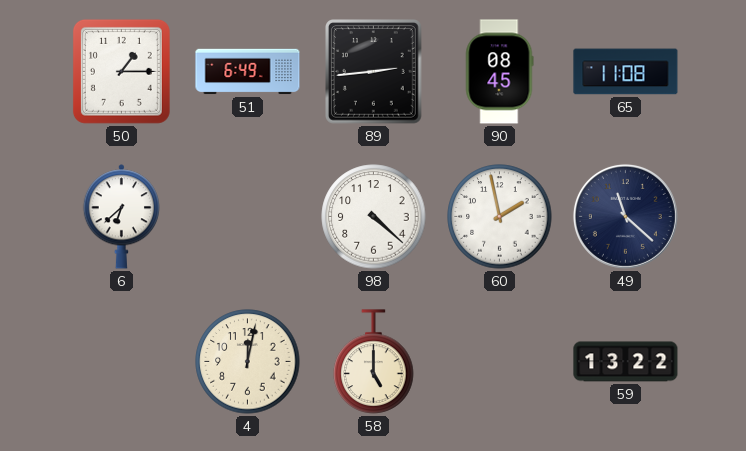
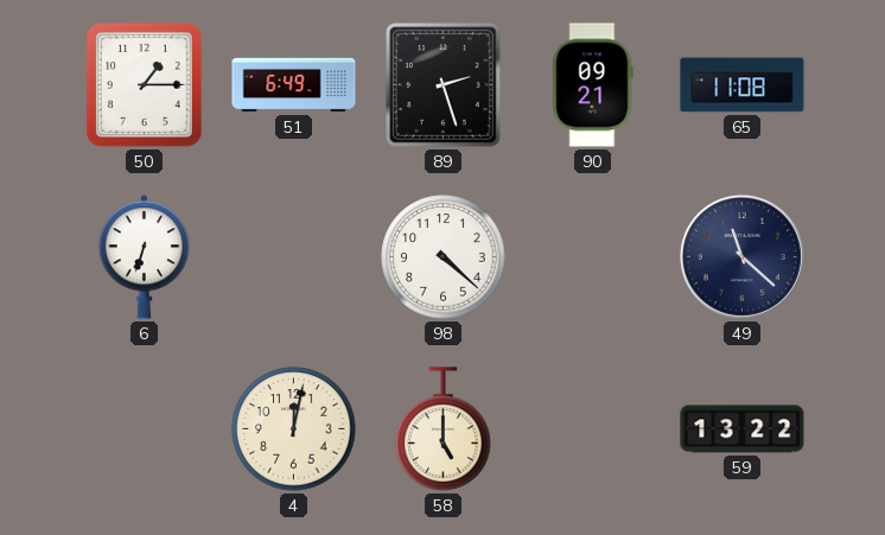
89: 2:44 -> 2:27 (444, 85)
90: 08:45 -> 09:21 (592, 85)
6: 6:38 -> 6:33 (144, 257)
60: 1:58 -> none (500, 217)
